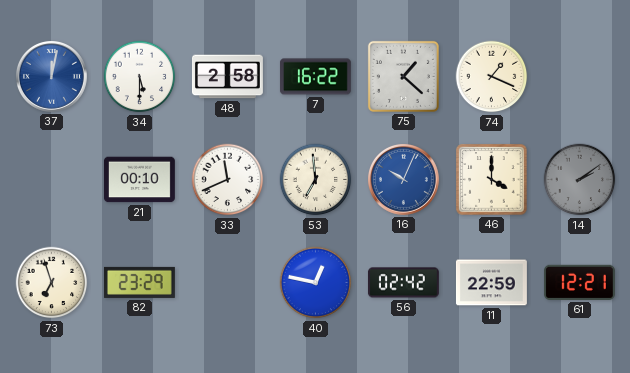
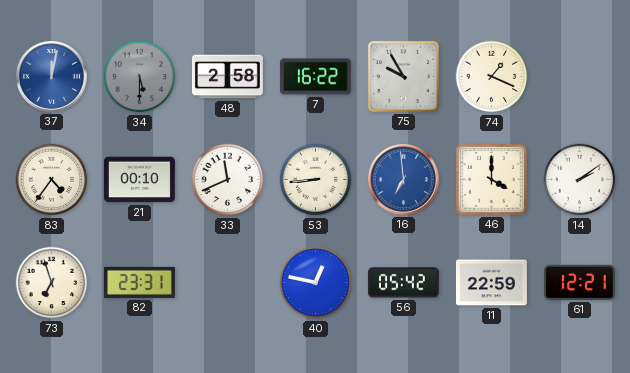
34 dial: white -> grey (140, 77)
75: 1:22 -> 9:55 (403, 76)
83: none -> 4:36 (52, 180)
53: 6:59 -> 8:44 (316, 180)
16: 10:04 -> 6:59 (403, 179)
14 dial: grey -> white (580, 180)
82: 23:29 -> 23:31 (139, 282)
56: 02:42 -> 05:42 (403, 283)
